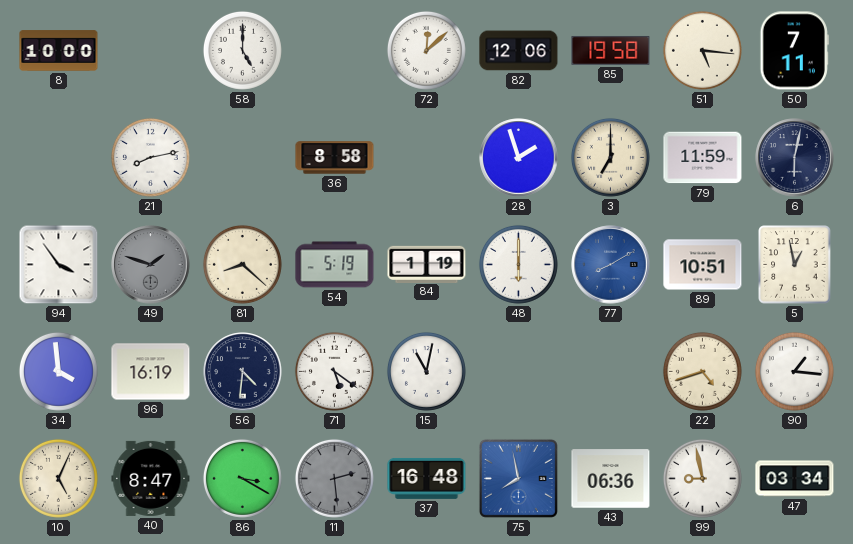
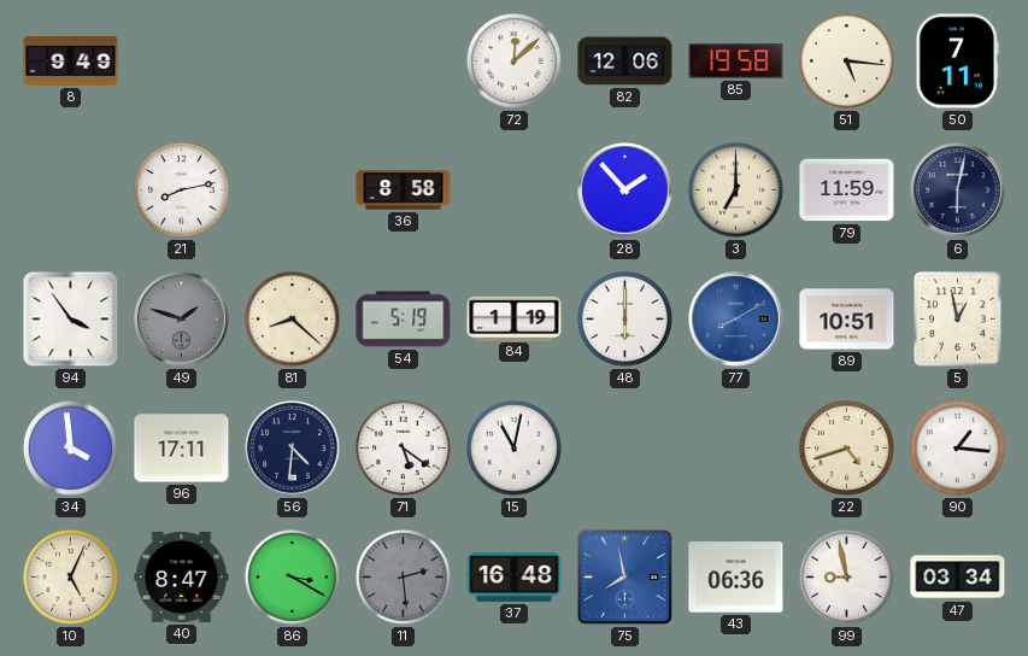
8: 10:00 -> 9:49 (71, 61)
58: 5:00 -> none (242, 50)
28: 1:57 -> 1:53 (625, 191)
96: 16:19 -> 17:11 (182, 449)
